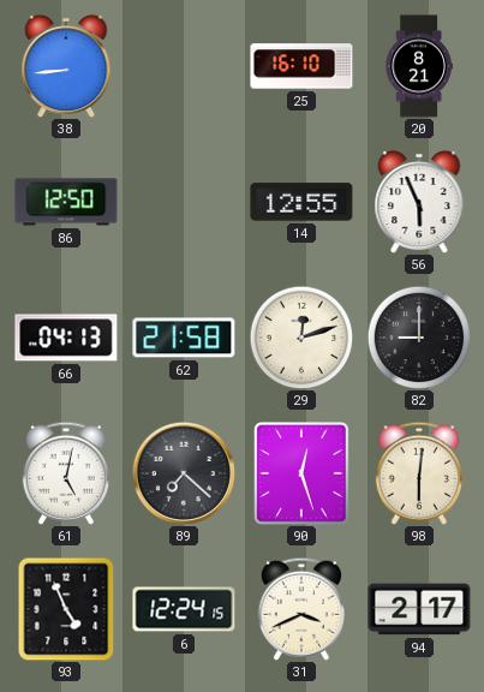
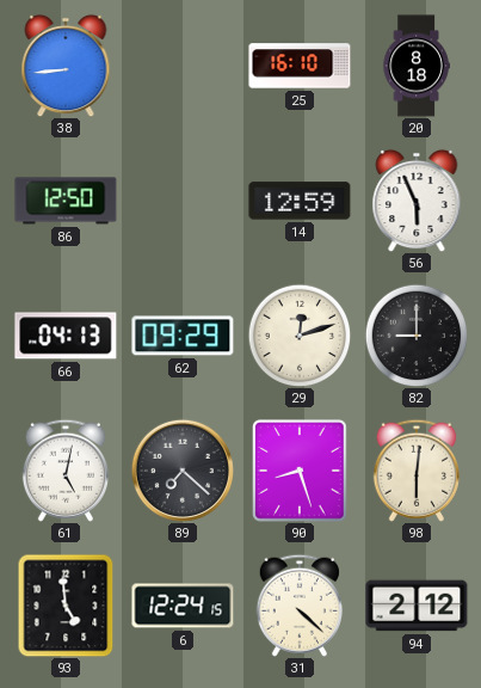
20: 8:21 -> 8:18 (417, 66)
14: 12:55 -> 12:59 (300, 201)
62: 21:58 -> 09:29 (183, 336)
90: 12:27 -> 8:27 (300, 471)
93: 4:56 -> 4:59 (66, 606)
31: 3:41 -> 4:22 (300, 606)
94: 2:17 -> 2:12 (417, 606)
